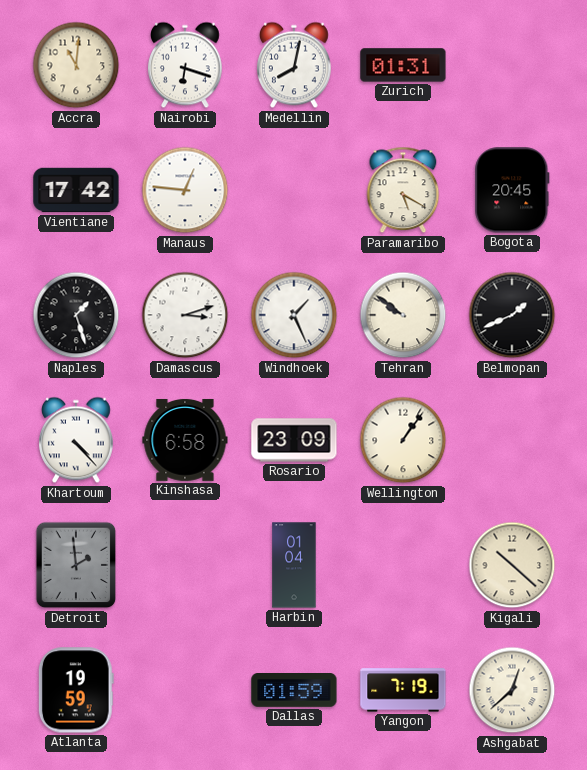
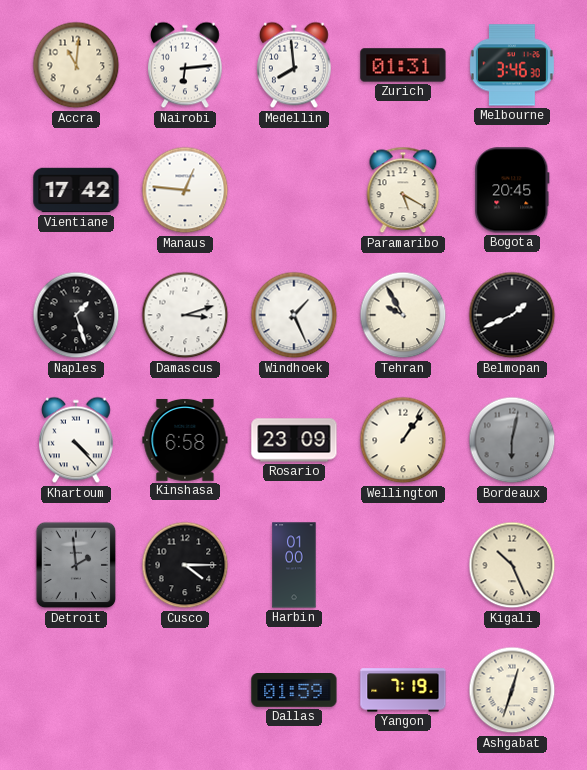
Nairobi: 6:18 -> 6:14 (186, 65)
Medellin: 8:02 -> 7:59 (295, 65)
Melbourne: none -> 3:46 (512, 65)
Tehran: 9:51 -> 9:55 (403, 315)
Bordeaux: none -> 6:02 (512, 440)
Cusco: none -> 4:15 (185, 565)
Harbin: 01:04 -> 01:00 (294, 565)
Kigali: 10:22 -> 10:26 (512, 565)
Atlanta: 19:59 -> none (76, 690)
Ashgabat: 12:38 -> 12:33 (512, 690)
